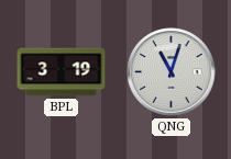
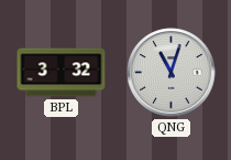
BPL: 3:19 -> 3:32 (62, 73)
